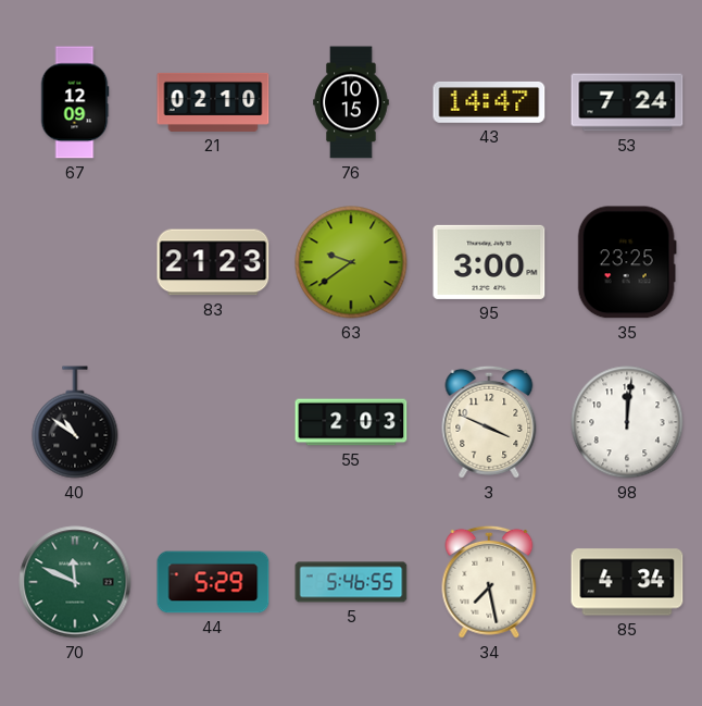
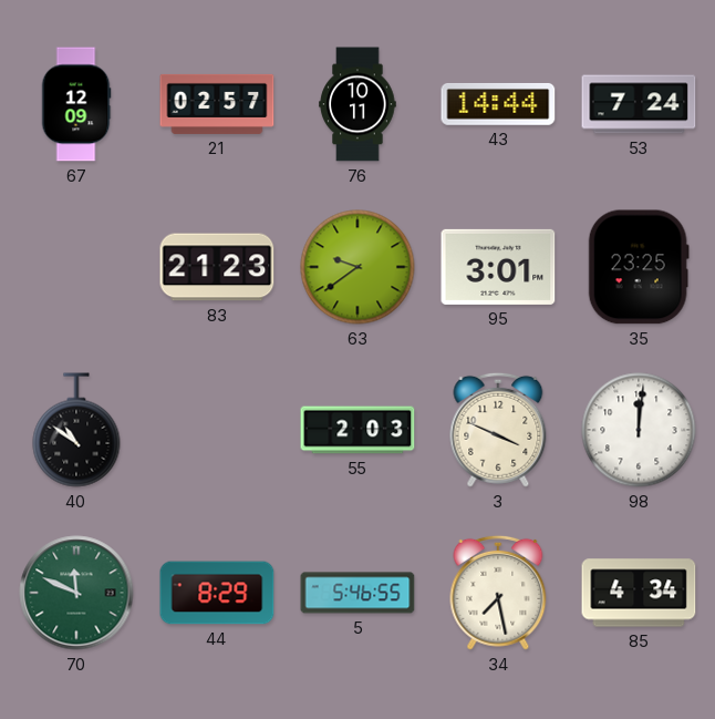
21: 02:10 -> 02:57 (217, 104)
76: 10:15 -> 10:11 (357, 104)
43: 14:47 -> 14:44 (498, 104)
95: 3:00 -> 3:01 (498, 267)
44: 5:29 -> 8:29 (217, 593)
